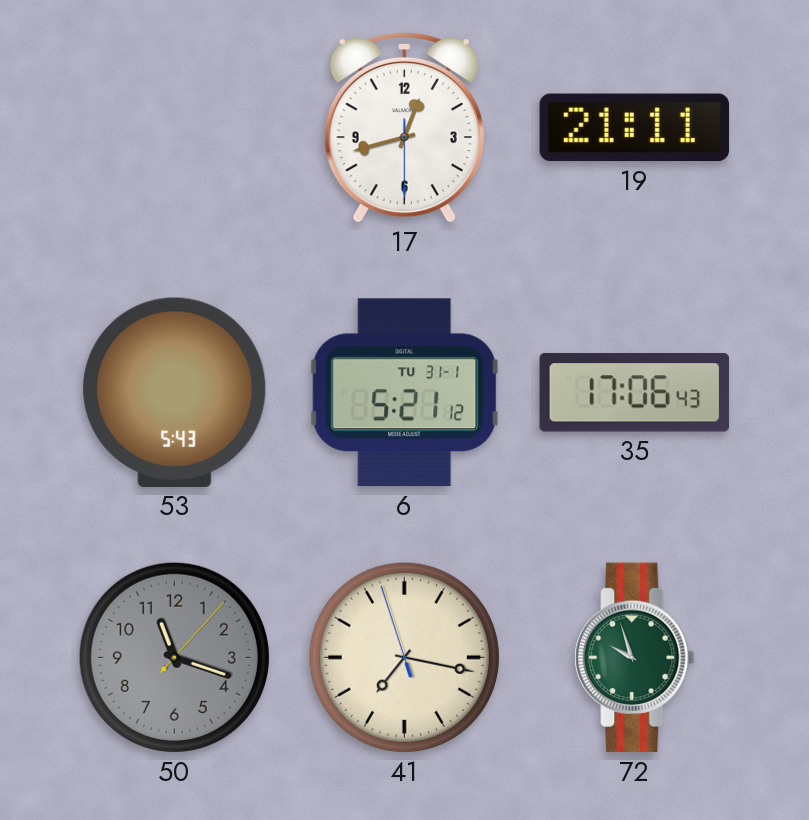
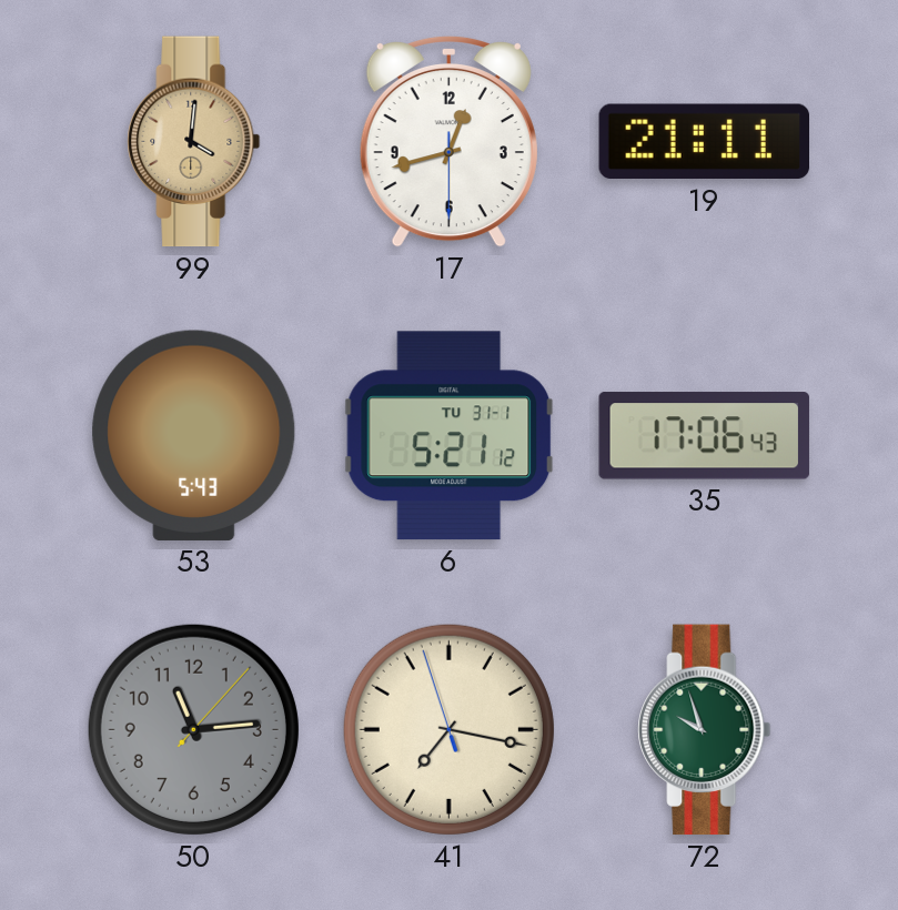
99: none -> 4:01 (194, 142)
50: 11:18 -> 11:14 (193, 729)
